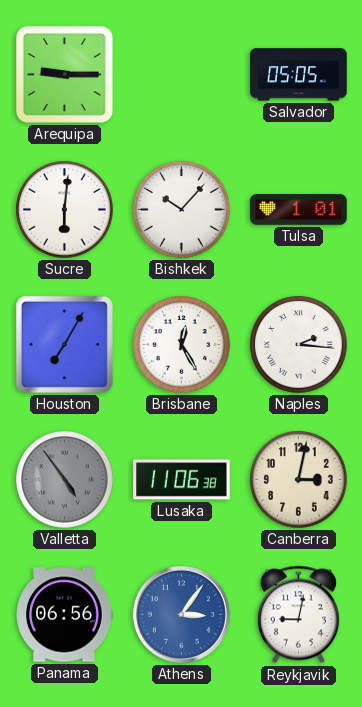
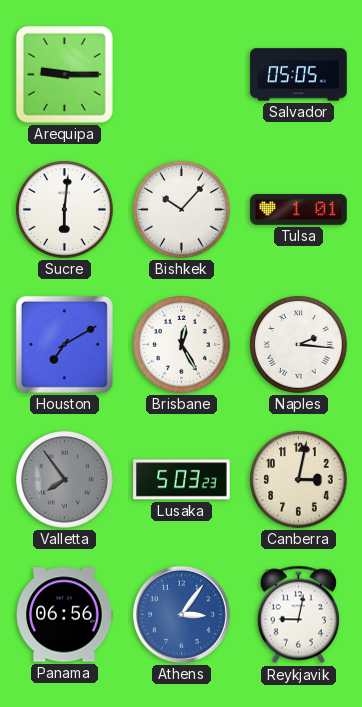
Houston: 7:05 -> 7:10 (64, 344)
Valletta: 4:54 -> 7:54 (65, 480)
Lusaka: 11:06 -> 5:03 (182, 480)
